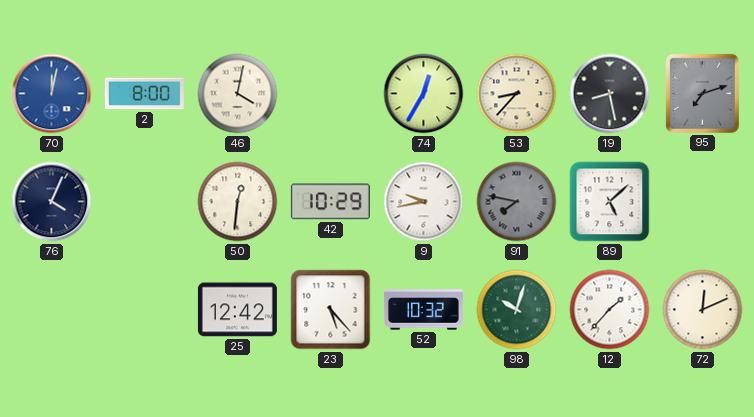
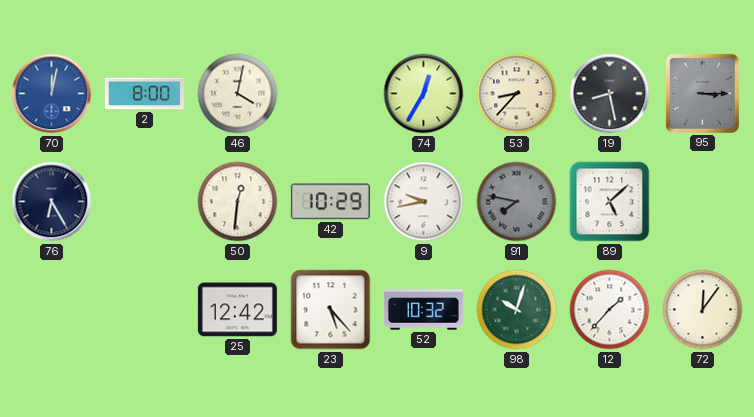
95: 7:12 -> 3:15 (702, 93)
76: 4:04 -> 6:25 (52, 202)
72: 12:11 -> 12:06 (703, 310)
